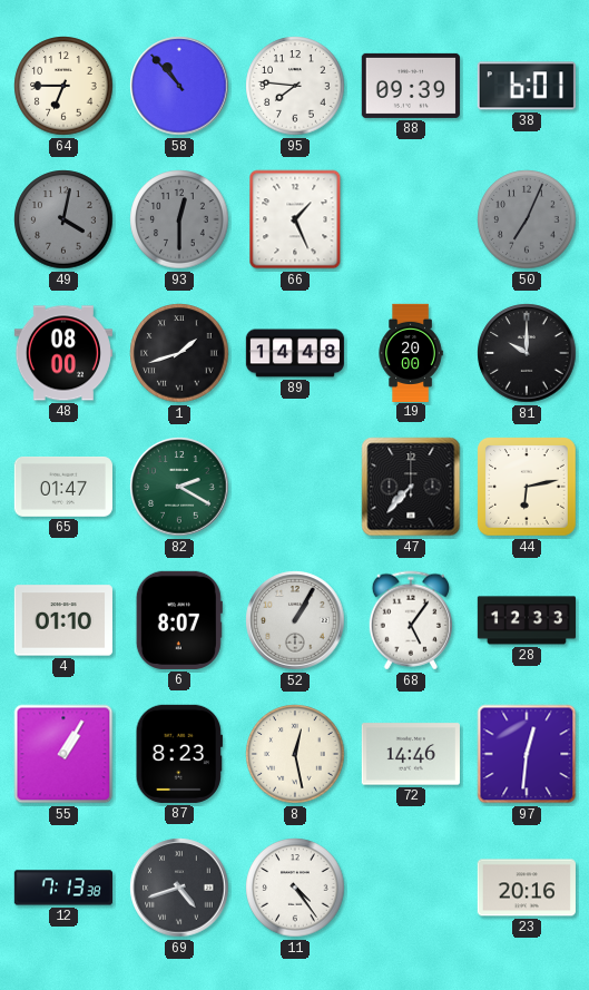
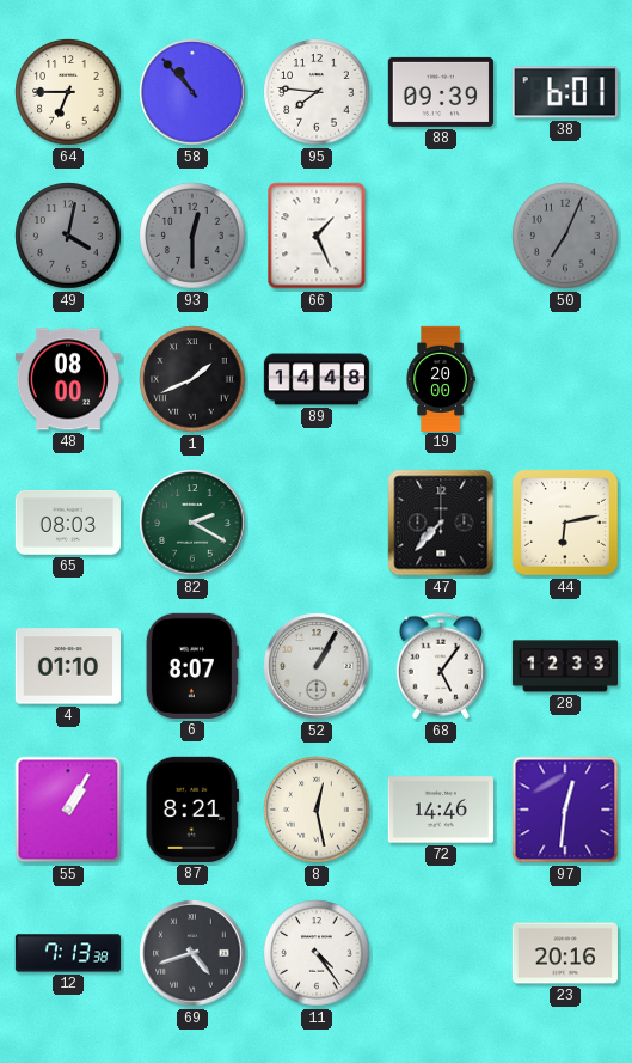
1: 1:42 -> 1:41 (192, 379)
81: 10:00 -> none (527, 353)
65: 01:47 -> 08:03 (68, 523)
87: 8:23 -> 8:21 (191, 810)
